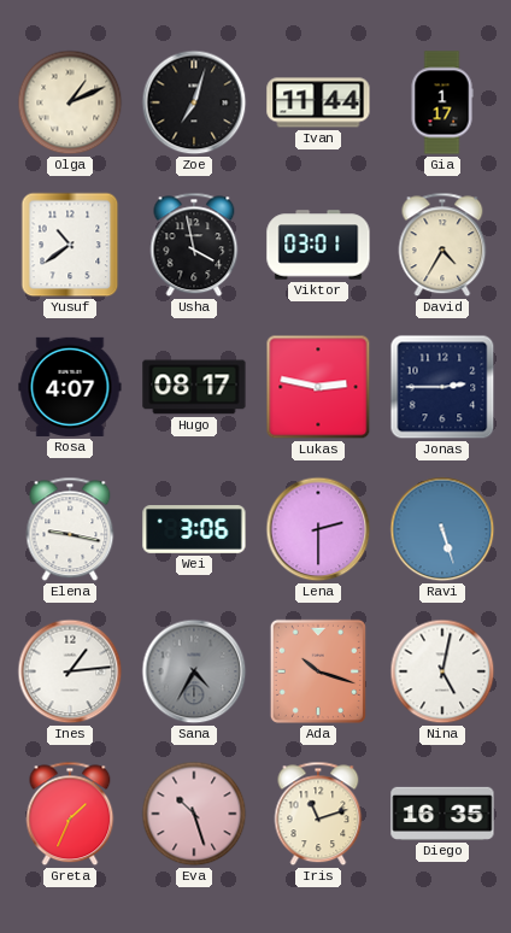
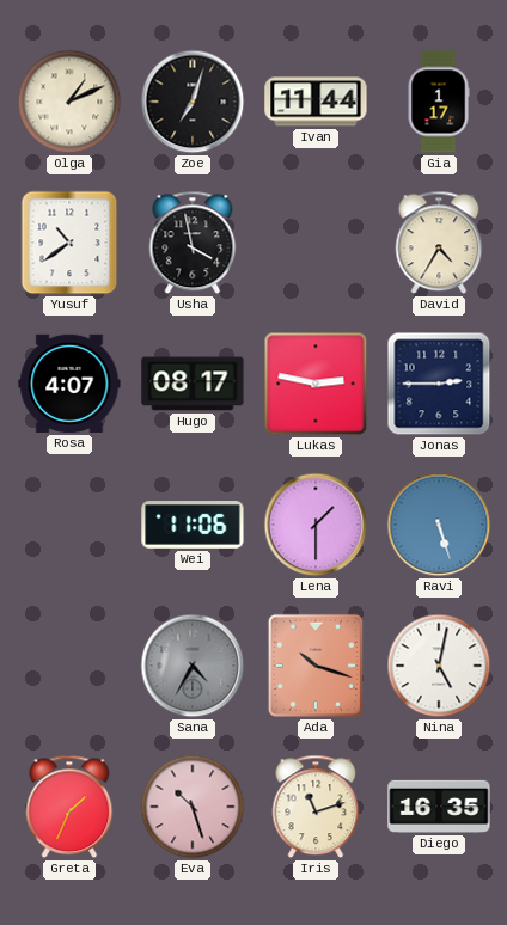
Viktor: 03:01 -> none (318, 245)
Elena: 9:17 -> none (70, 529)
Wei: 3:06 -> 11:06 (193, 526)
Lena: 2:30 -> 1:30 (316, 525)
Ines: 1:14 -> none (70, 671)
